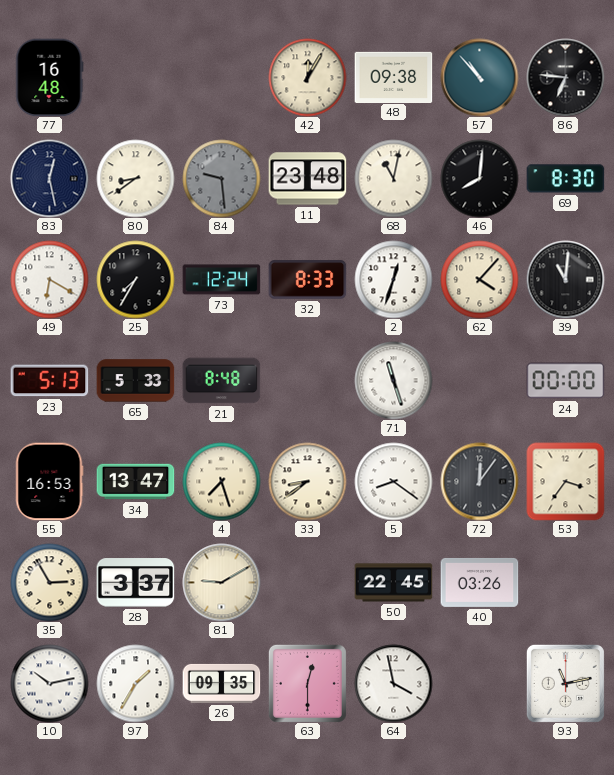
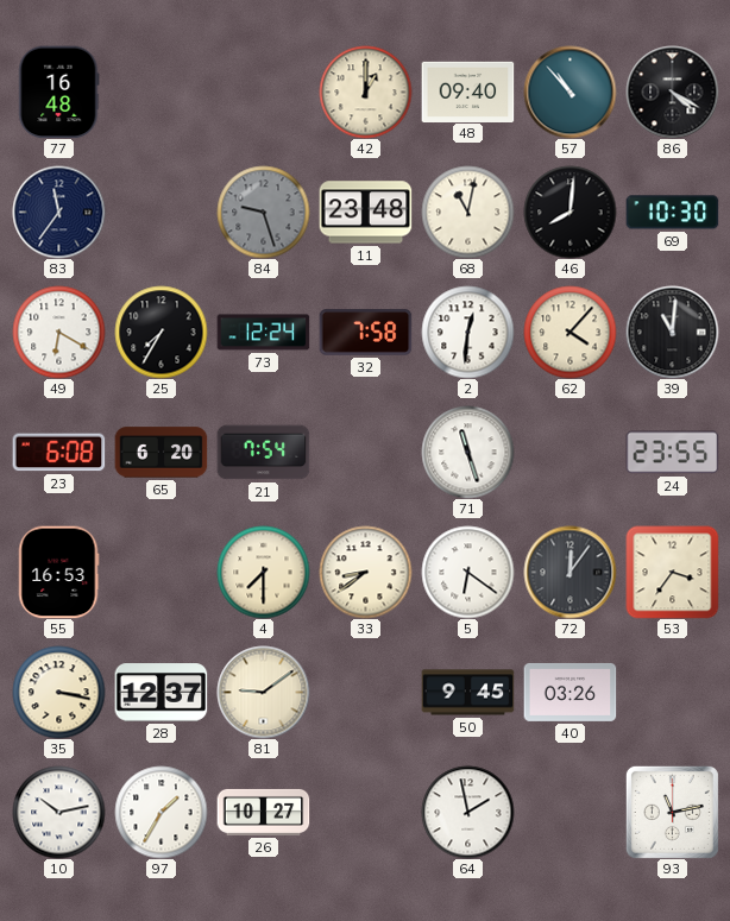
42: 12:05 -> 1:00 (365, 92)
48: 09:38 -> 09:40 (467, 92)
86: 6:46 -> 4:20 (672, 92)
83: 12:28 -> 11:36 (58, 212)
80: 8:39 -> none (135, 178)
84: 9:29 -> 9:27 (263, 212)
69: 8:30 -> 10:30 (672, 213)
32: 8:33 -> 7:58 (365, 333)
2: 12:33 -> 12:31 (467, 332)
23: 5:13 -> 6:08 (58, 453)
65: 5:33 -> 6:20 (161, 453)
21: 8:48 -> 7:54 (263, 453)
24: 00:00 -> 23:55 (672, 453)
34: 13:47 -> none (135, 482)
4: 7:27 -> 7:30 (263, 572)
5: 8:21 -> 6:21 (467, 572)
35: 2:55 -> 3:17 (58, 692)
28: 3:37 -> 12:37 (161, 693)
81: 9:10 -> 9:09 (263, 692)
50: 22:45 -> 9:45 (467, 693)
26: 09:35 -> 10:27 (263, 812)
63: 12:30 -> none (307, 683)
64: 3:58 -> 1:58 (467, 812)
